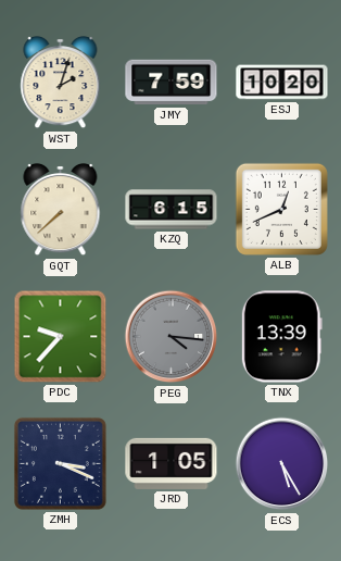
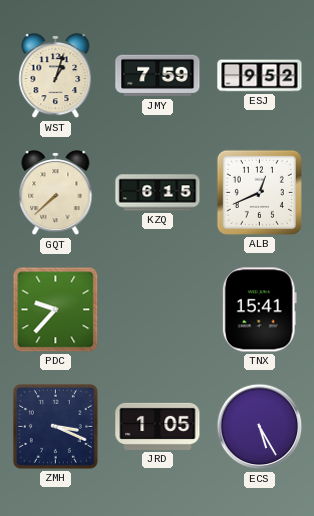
WST: 2:03 -> 1:03 (56, 76)
ESJ: 10:20 -> 9:52 (260, 76)
PEG: 4:16 -> none (172, 337)
TNX: 13:39 -> 15:41 (259, 310)
